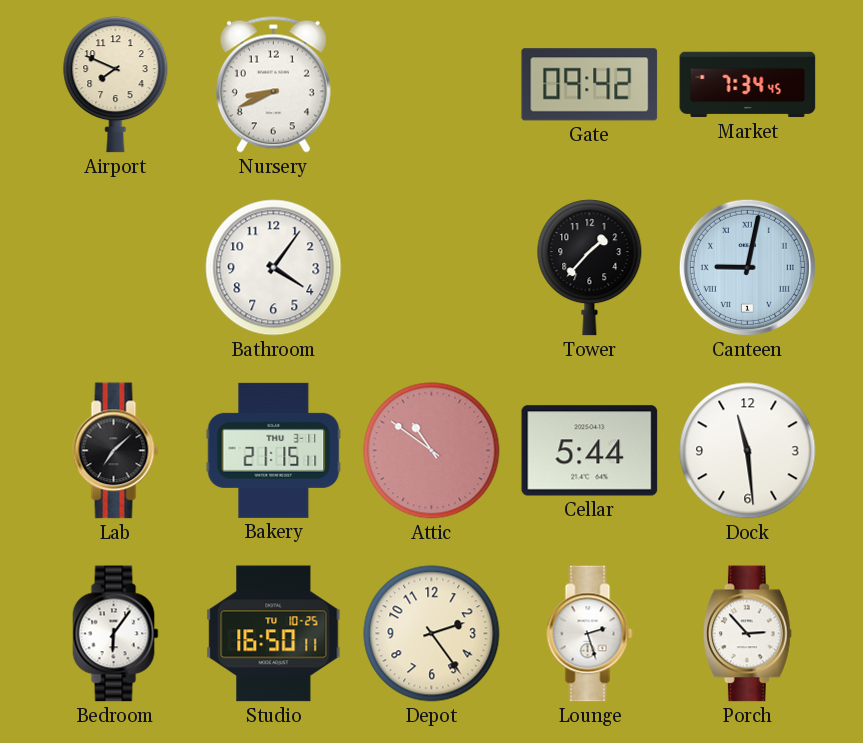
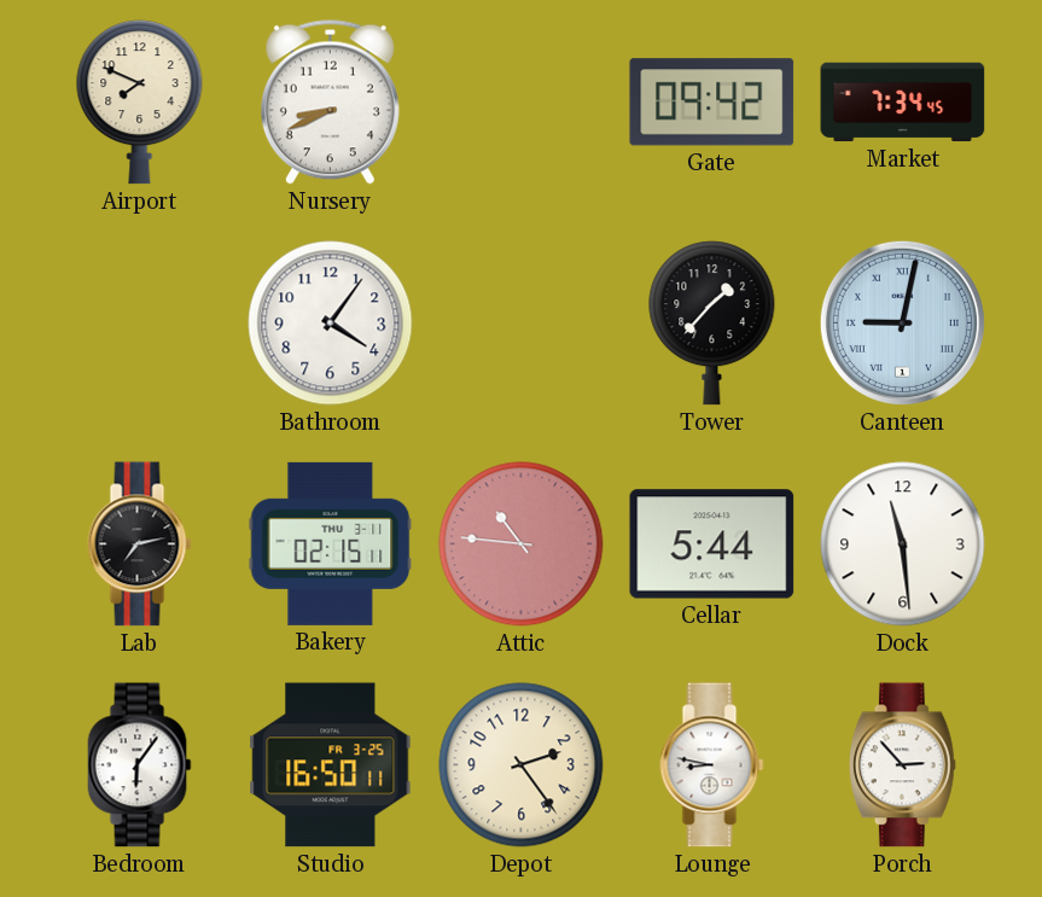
Lab: 7:08 -> 7:13 (140, 544)
Bakery: 21:15 -> 02:15 (331, 543)
Attic: 10:51 -> 10:46 (522, 544)
Studio date: TU 10-25 -> FR 3-25 (331, 765)
Lounge: 2:27 -> 8:47 (712, 765)
